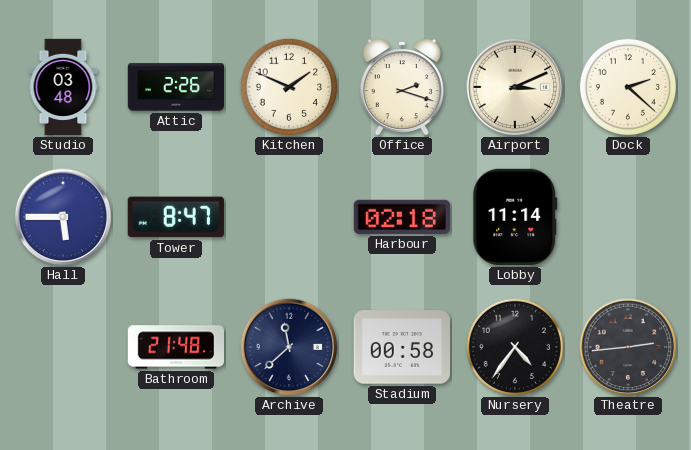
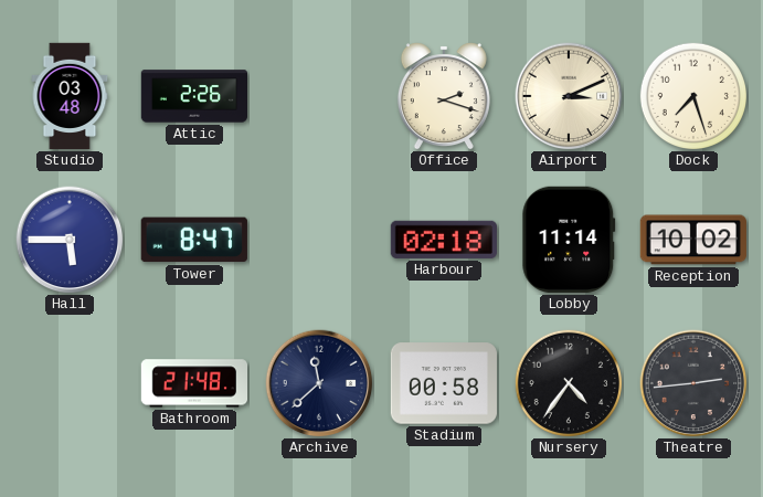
Kitchen: 1:49 -> none (288, 86)
Dock: 2:22 -> 7:27 (692, 95)
Reception: none -> 10:02 (692, 240)
